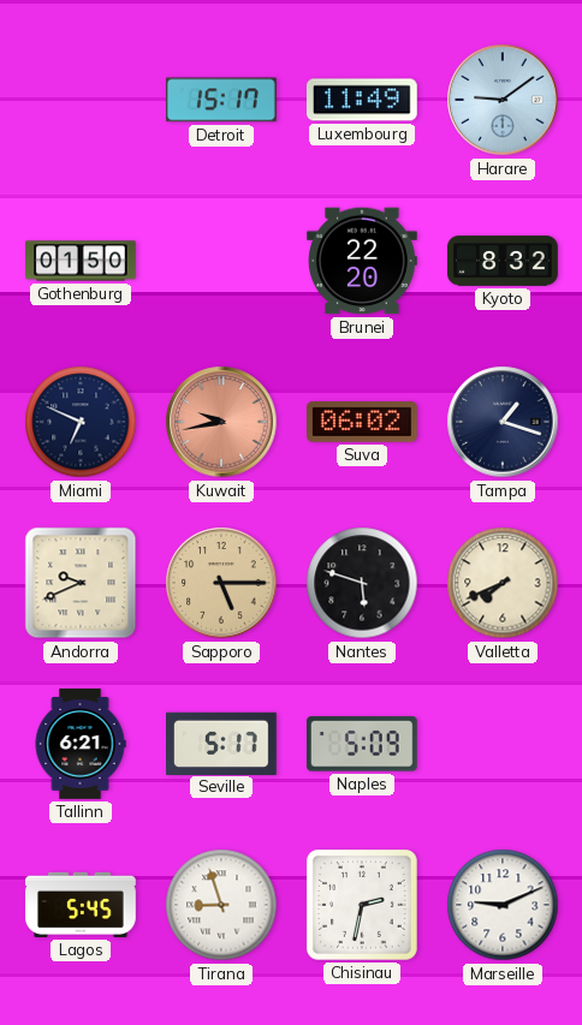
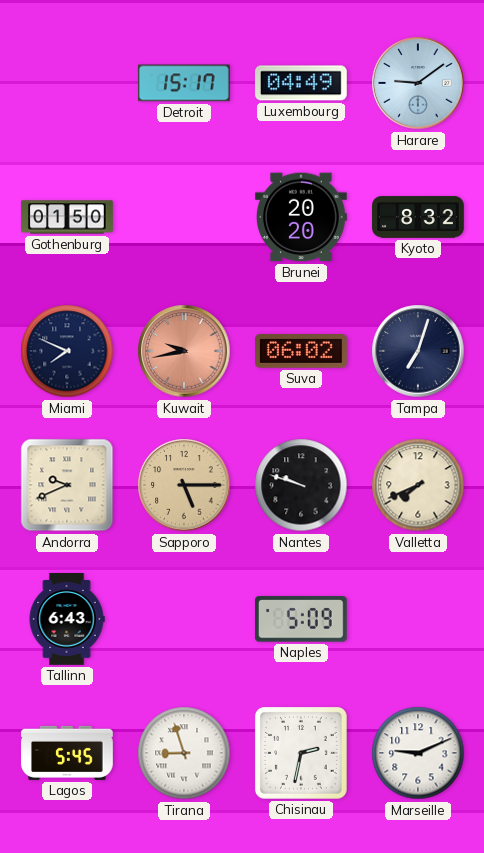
Luxembourg: 11:49 -> 04:49 (301, 83)
Brunei: 22:20 -> 20:20 (302, 217)
Miami: 6:49 -> 7:49 (67, 351)
Tampa: 1:18 -> 7:03 (418, 351)
Nantes: 5:48 -> 9:48 (301, 485)
Tallinn: 6:21 -> 6:43 (67, 619)
Seville: 5:17 -> none (222, 743)
